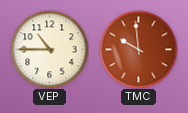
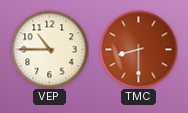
TMC: 9:59 -> 8:30 (138, 49)
